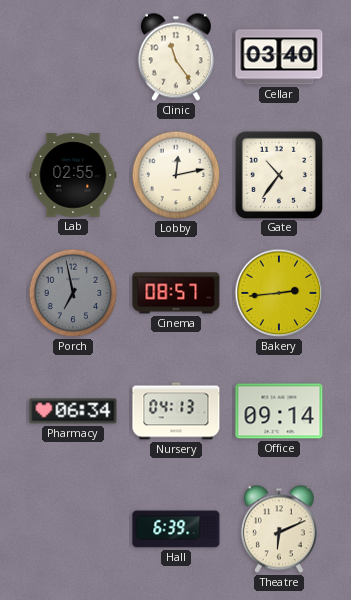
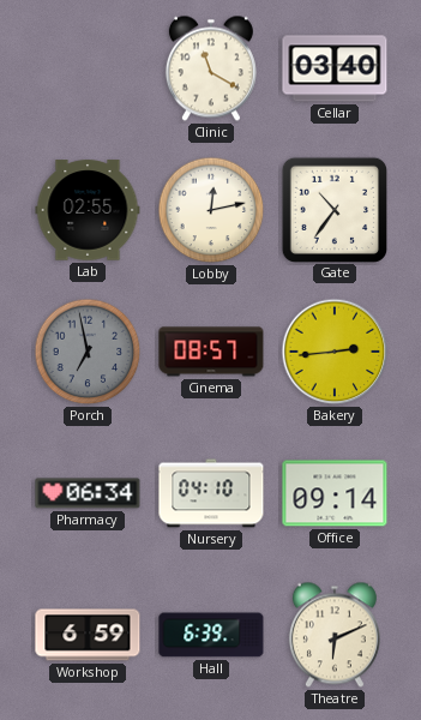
Clinic: 11:24 -> 11:20 (211, 68)
Nursery: 04:13 -> 04:10 (211, 493)
Workshop: none -> 6:59 (88, 635)
